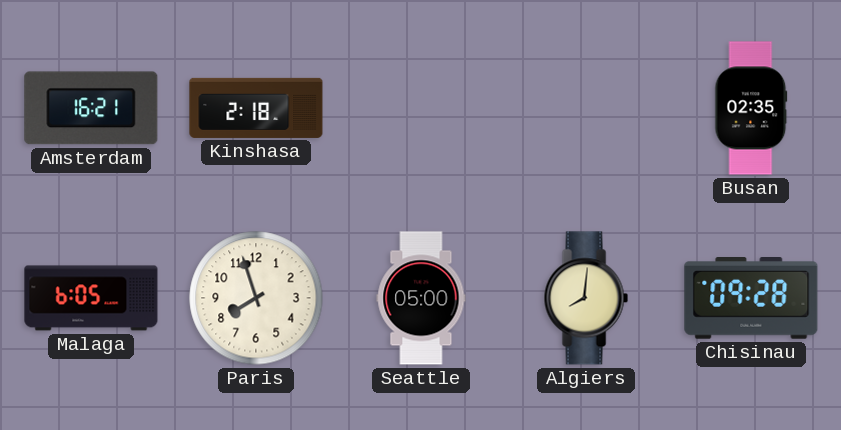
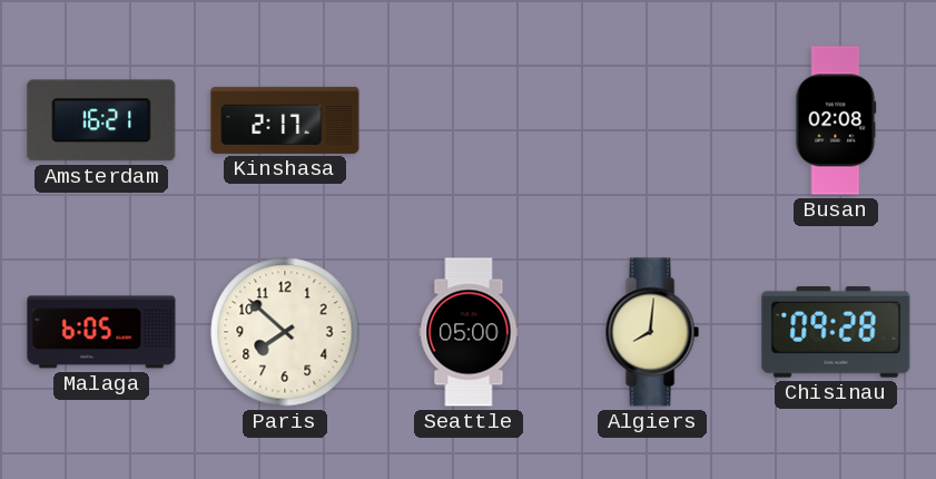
Kinshasa: 2:18 -> 2:17 (285, 120)
Busan: 02:35 -> 02:08 (836, 120)
Paris: 7:57 -> 7:52 (285, 332)
